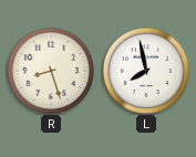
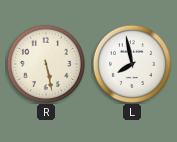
R: 8:27 -> 5:28 (45, 63)
